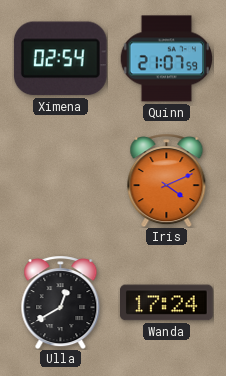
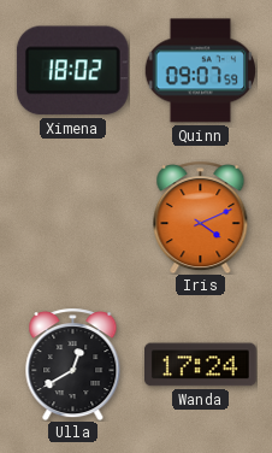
Ximena: 02:54 -> 18:02 (72, 71)
Quinn: 21:07 -> 09:07 (200, 71)
